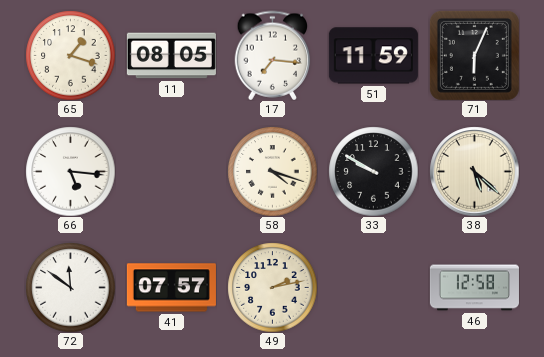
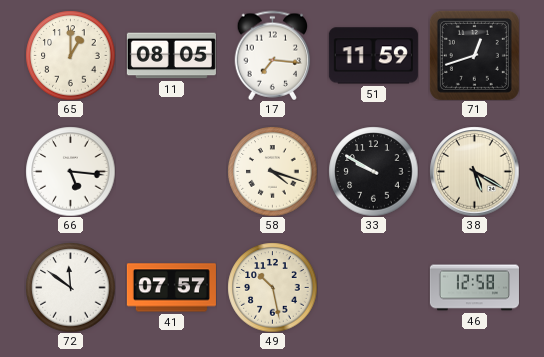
65: 1:18 -> 1:00 (70, 55)
71: 6:04 -> 12:42 (474, 55)
38: 5:22 -> 5:20 (474, 171)
49: 2:13 -> 10:28 (272, 287)
